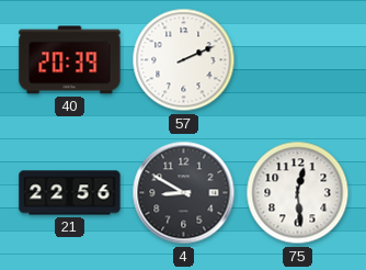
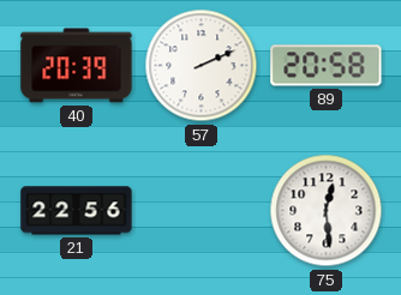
89: none -> 20:58 (327, 66)
4: 8:50 -> none (184, 193)
